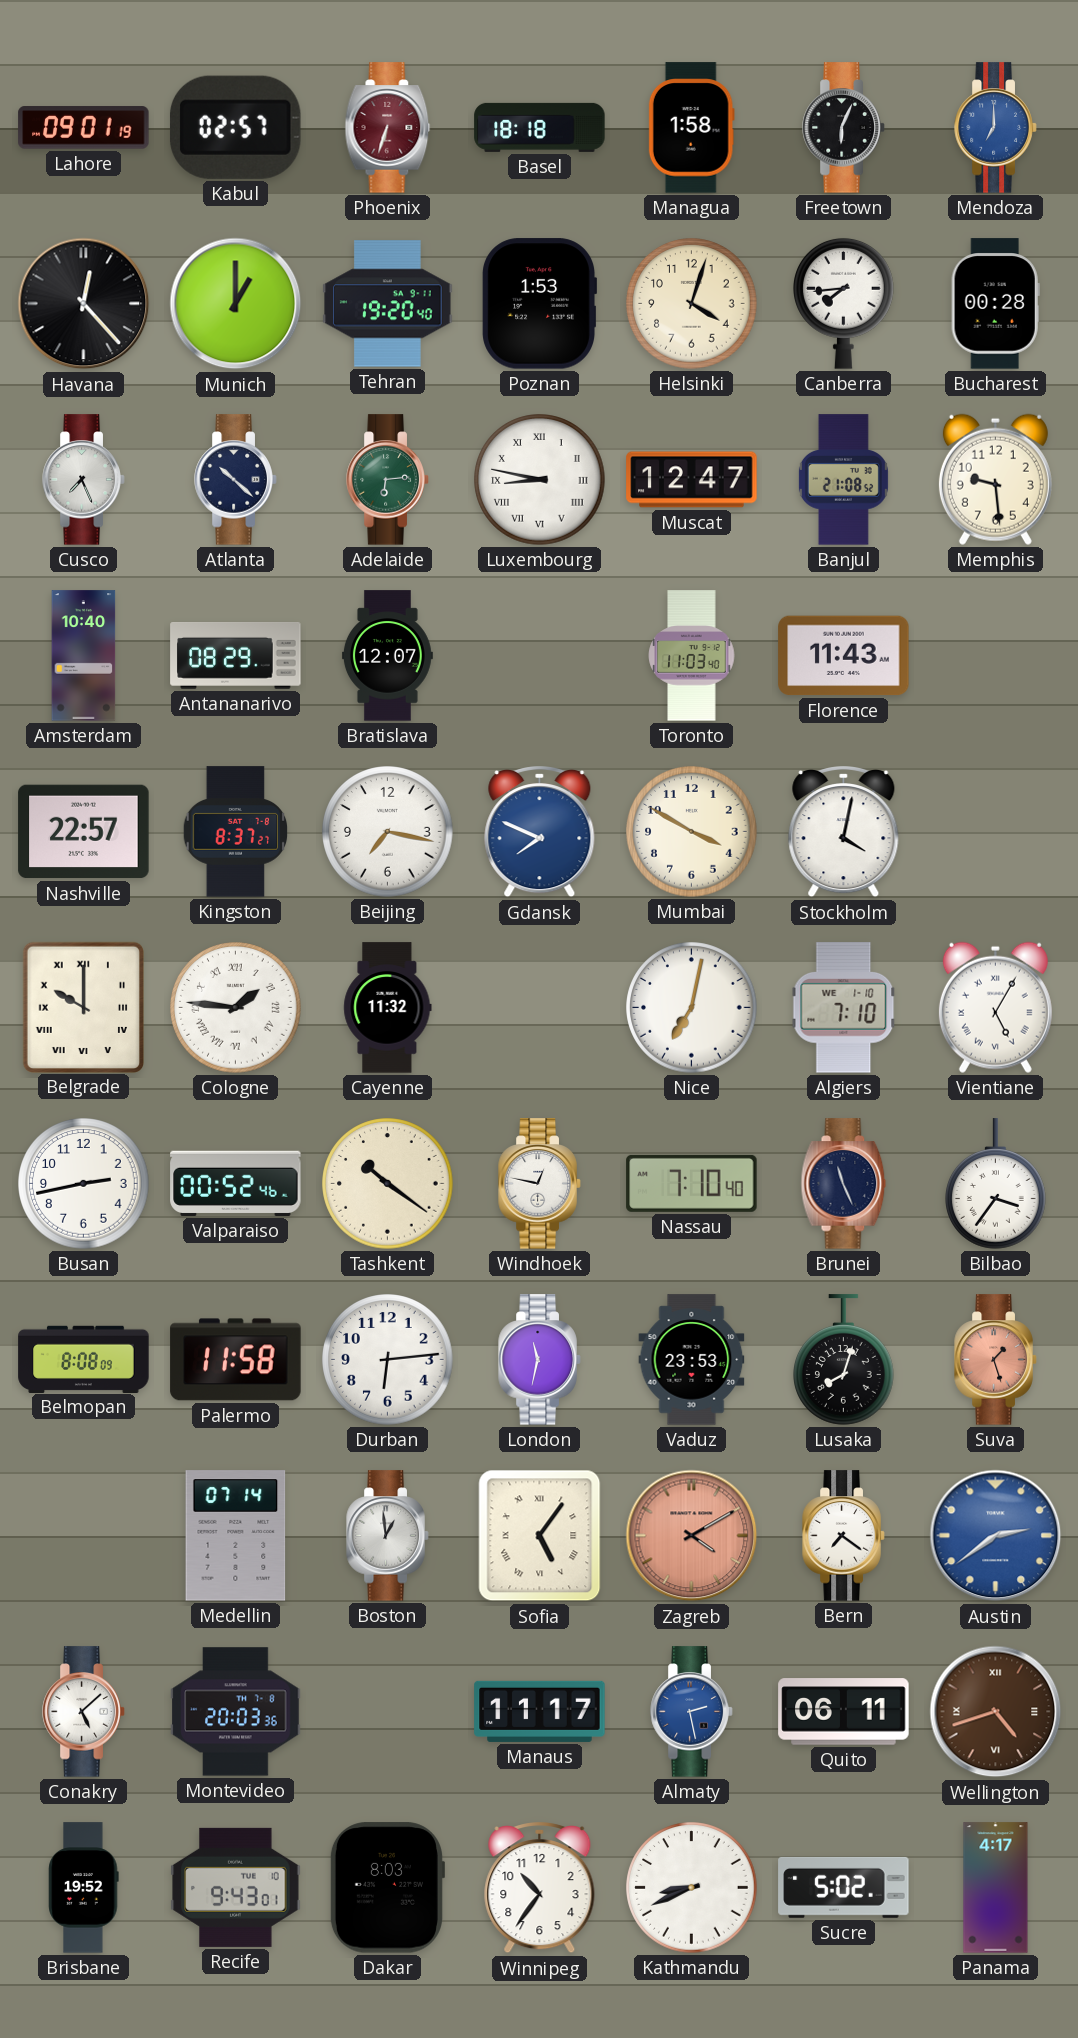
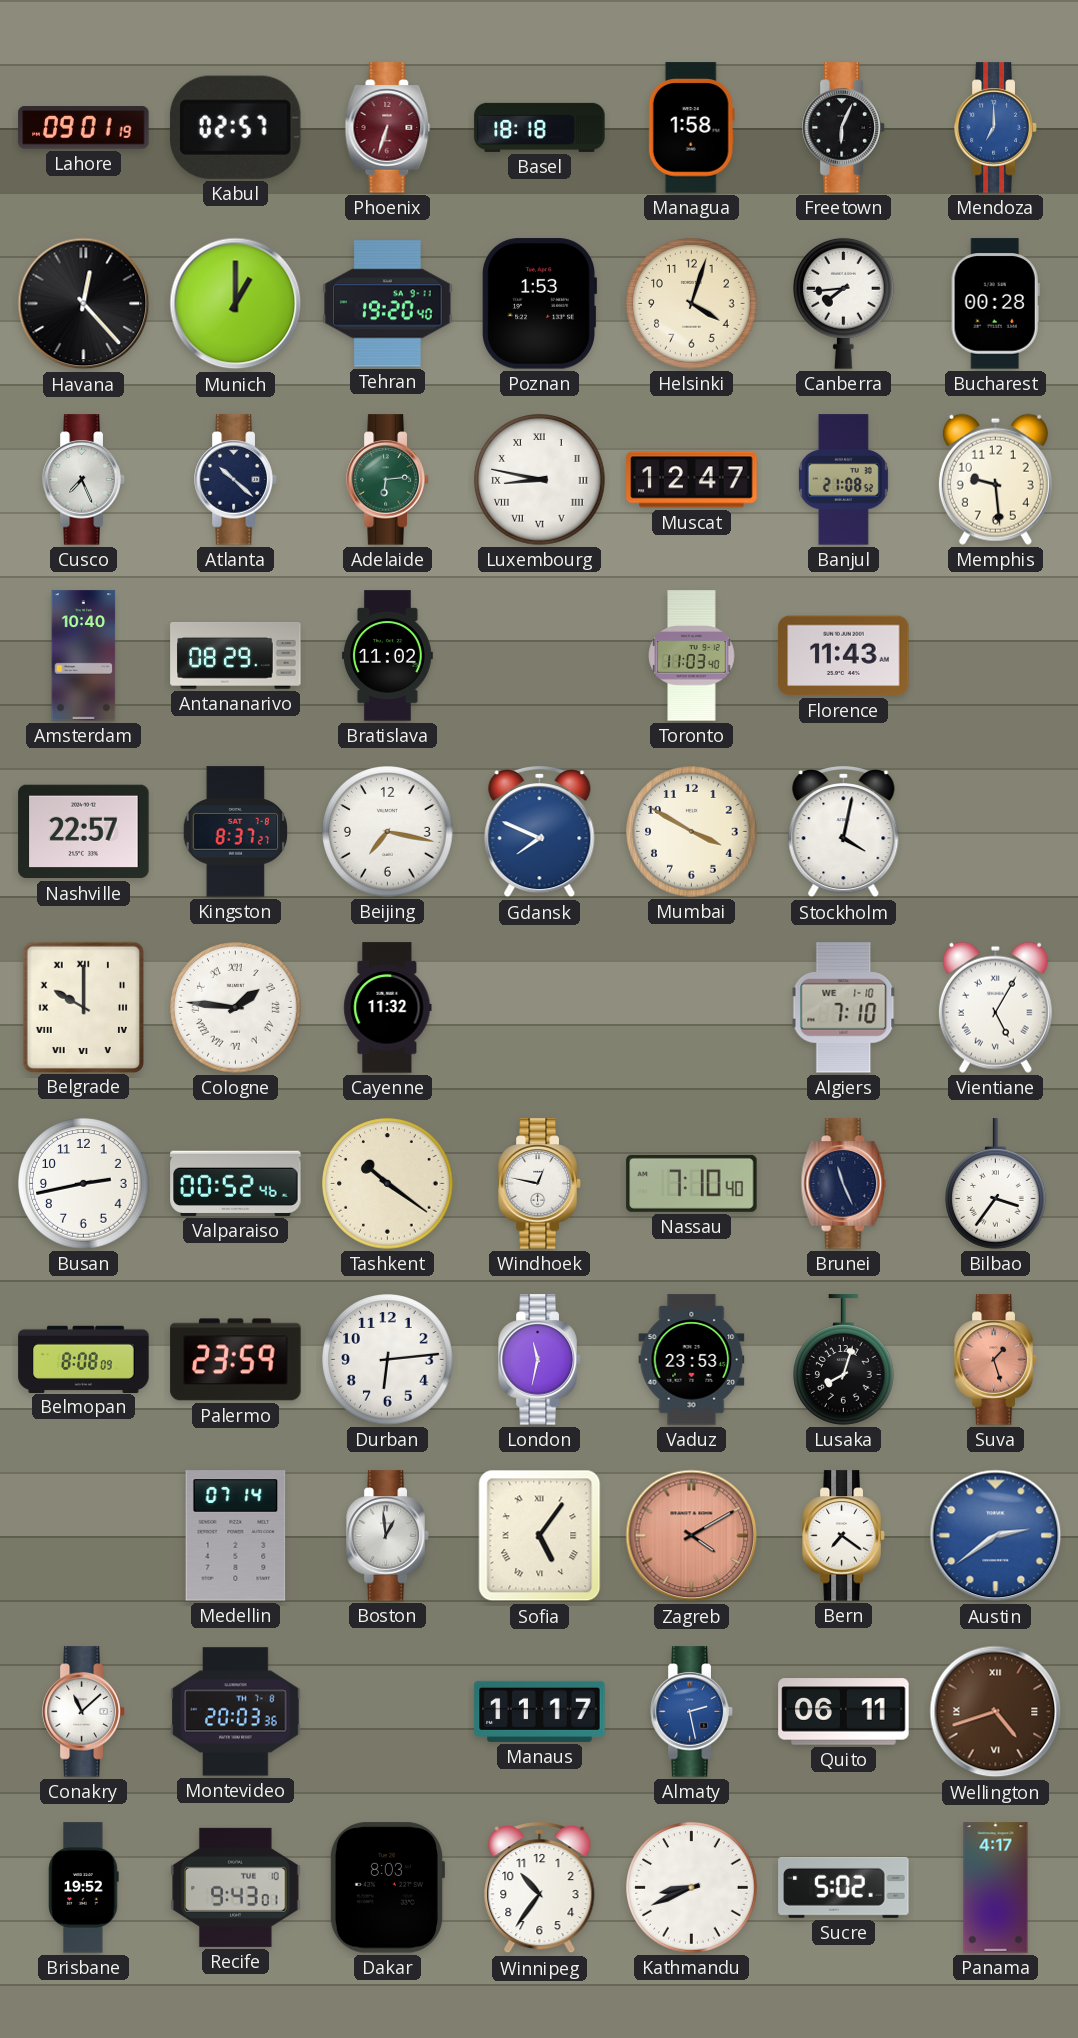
Bratislava: 12:07 -> 11:02 (387, 656)
Nice: 7:02 -> none (692, 1008)
Palermo: 11:58 -> 23:59 (236, 1360)
Conakry: 5:08 -> 11:08 (84, 1712)
